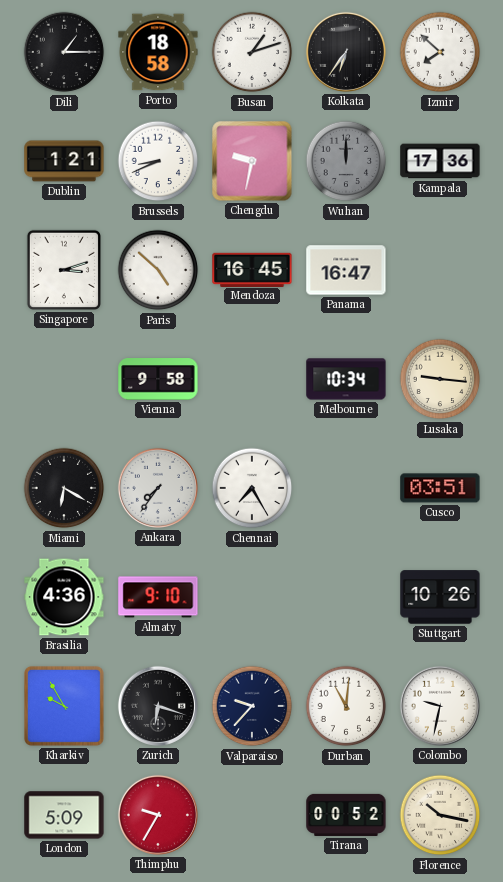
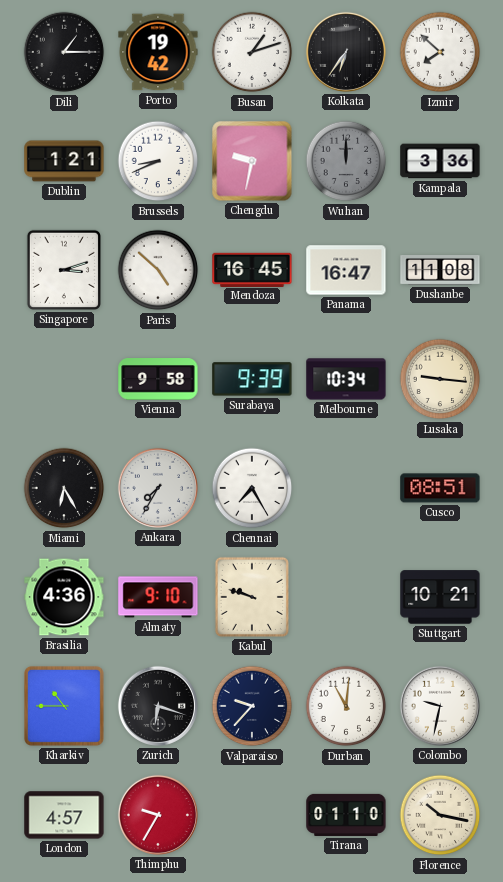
Porto: 18:58 -> 19:42 (158, 52)
Kampala: 17:36 -> 3:36 (440, 161)
Dushanbe: none -> 11:08 (440, 271)
Surabaya: none -> 9:39 (252, 379)
Miami: 6:20 -> 6:25 (64, 488)
Ankara: 7:36 -> 7:35 (158, 488)
Cusco: 03:51 -> 08:51 (440, 488)
Kabul: none -> 9:48 (252, 597)
Stuttgart: 10:26 -> 10:21 (440, 597)
Kharkiv: 9:55 -> 10:45 (64, 706)
London: 5:09 -> 4:57 (64, 815)
Tirana: 00:52 -> 01:10 (346, 815)
